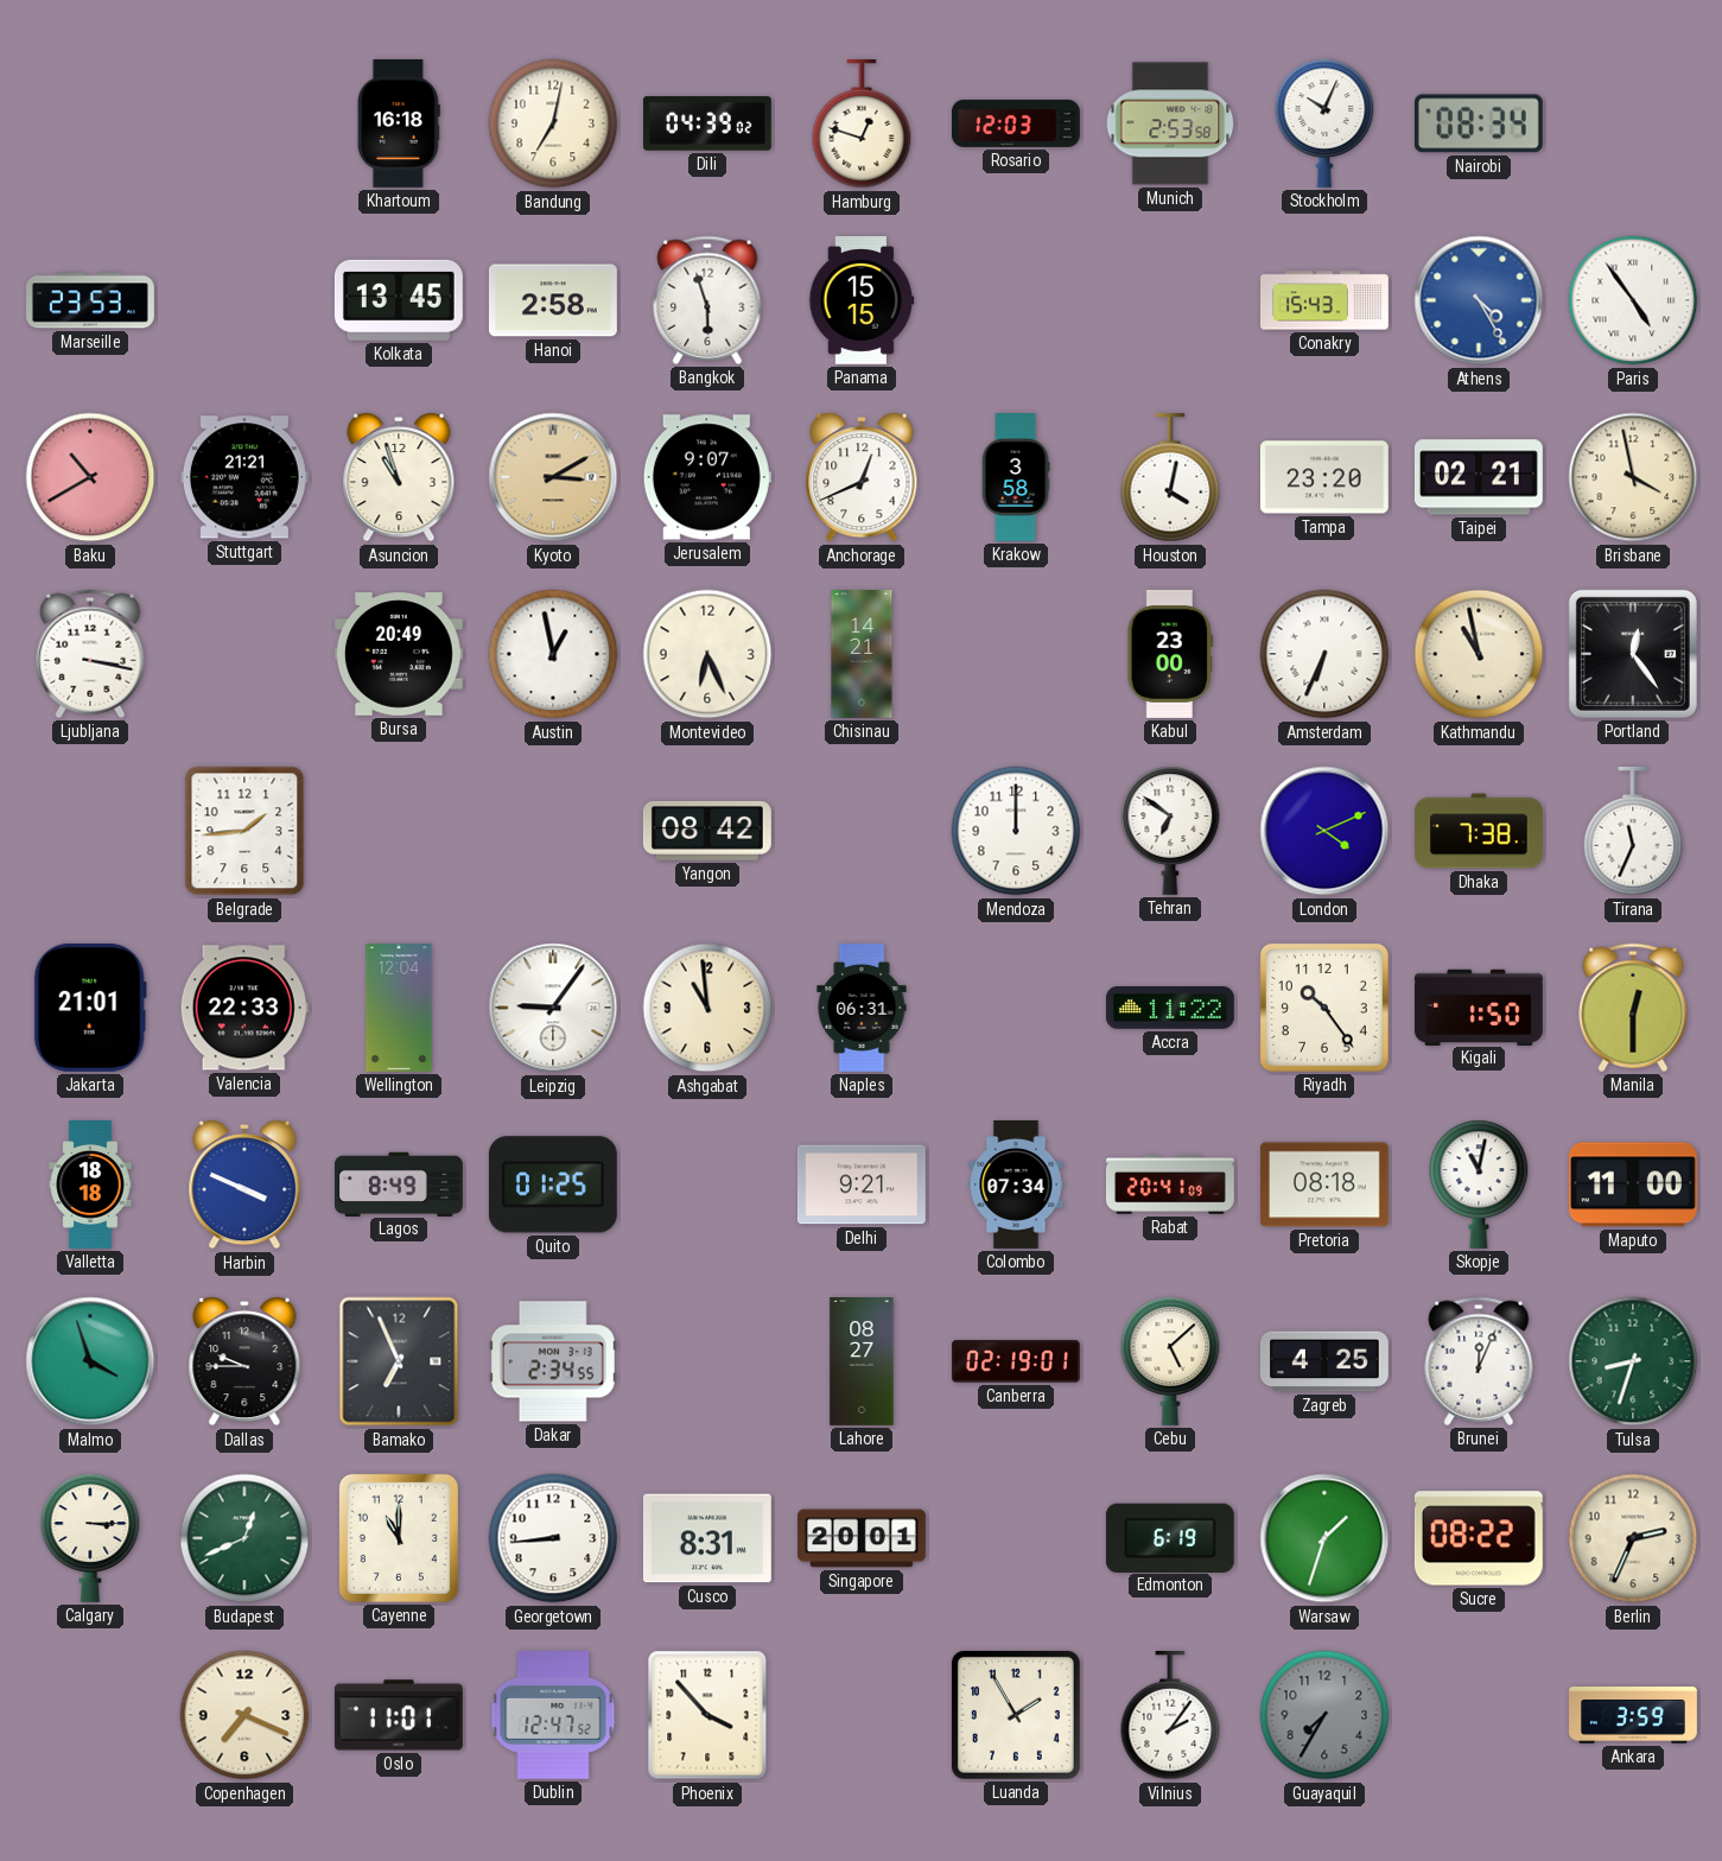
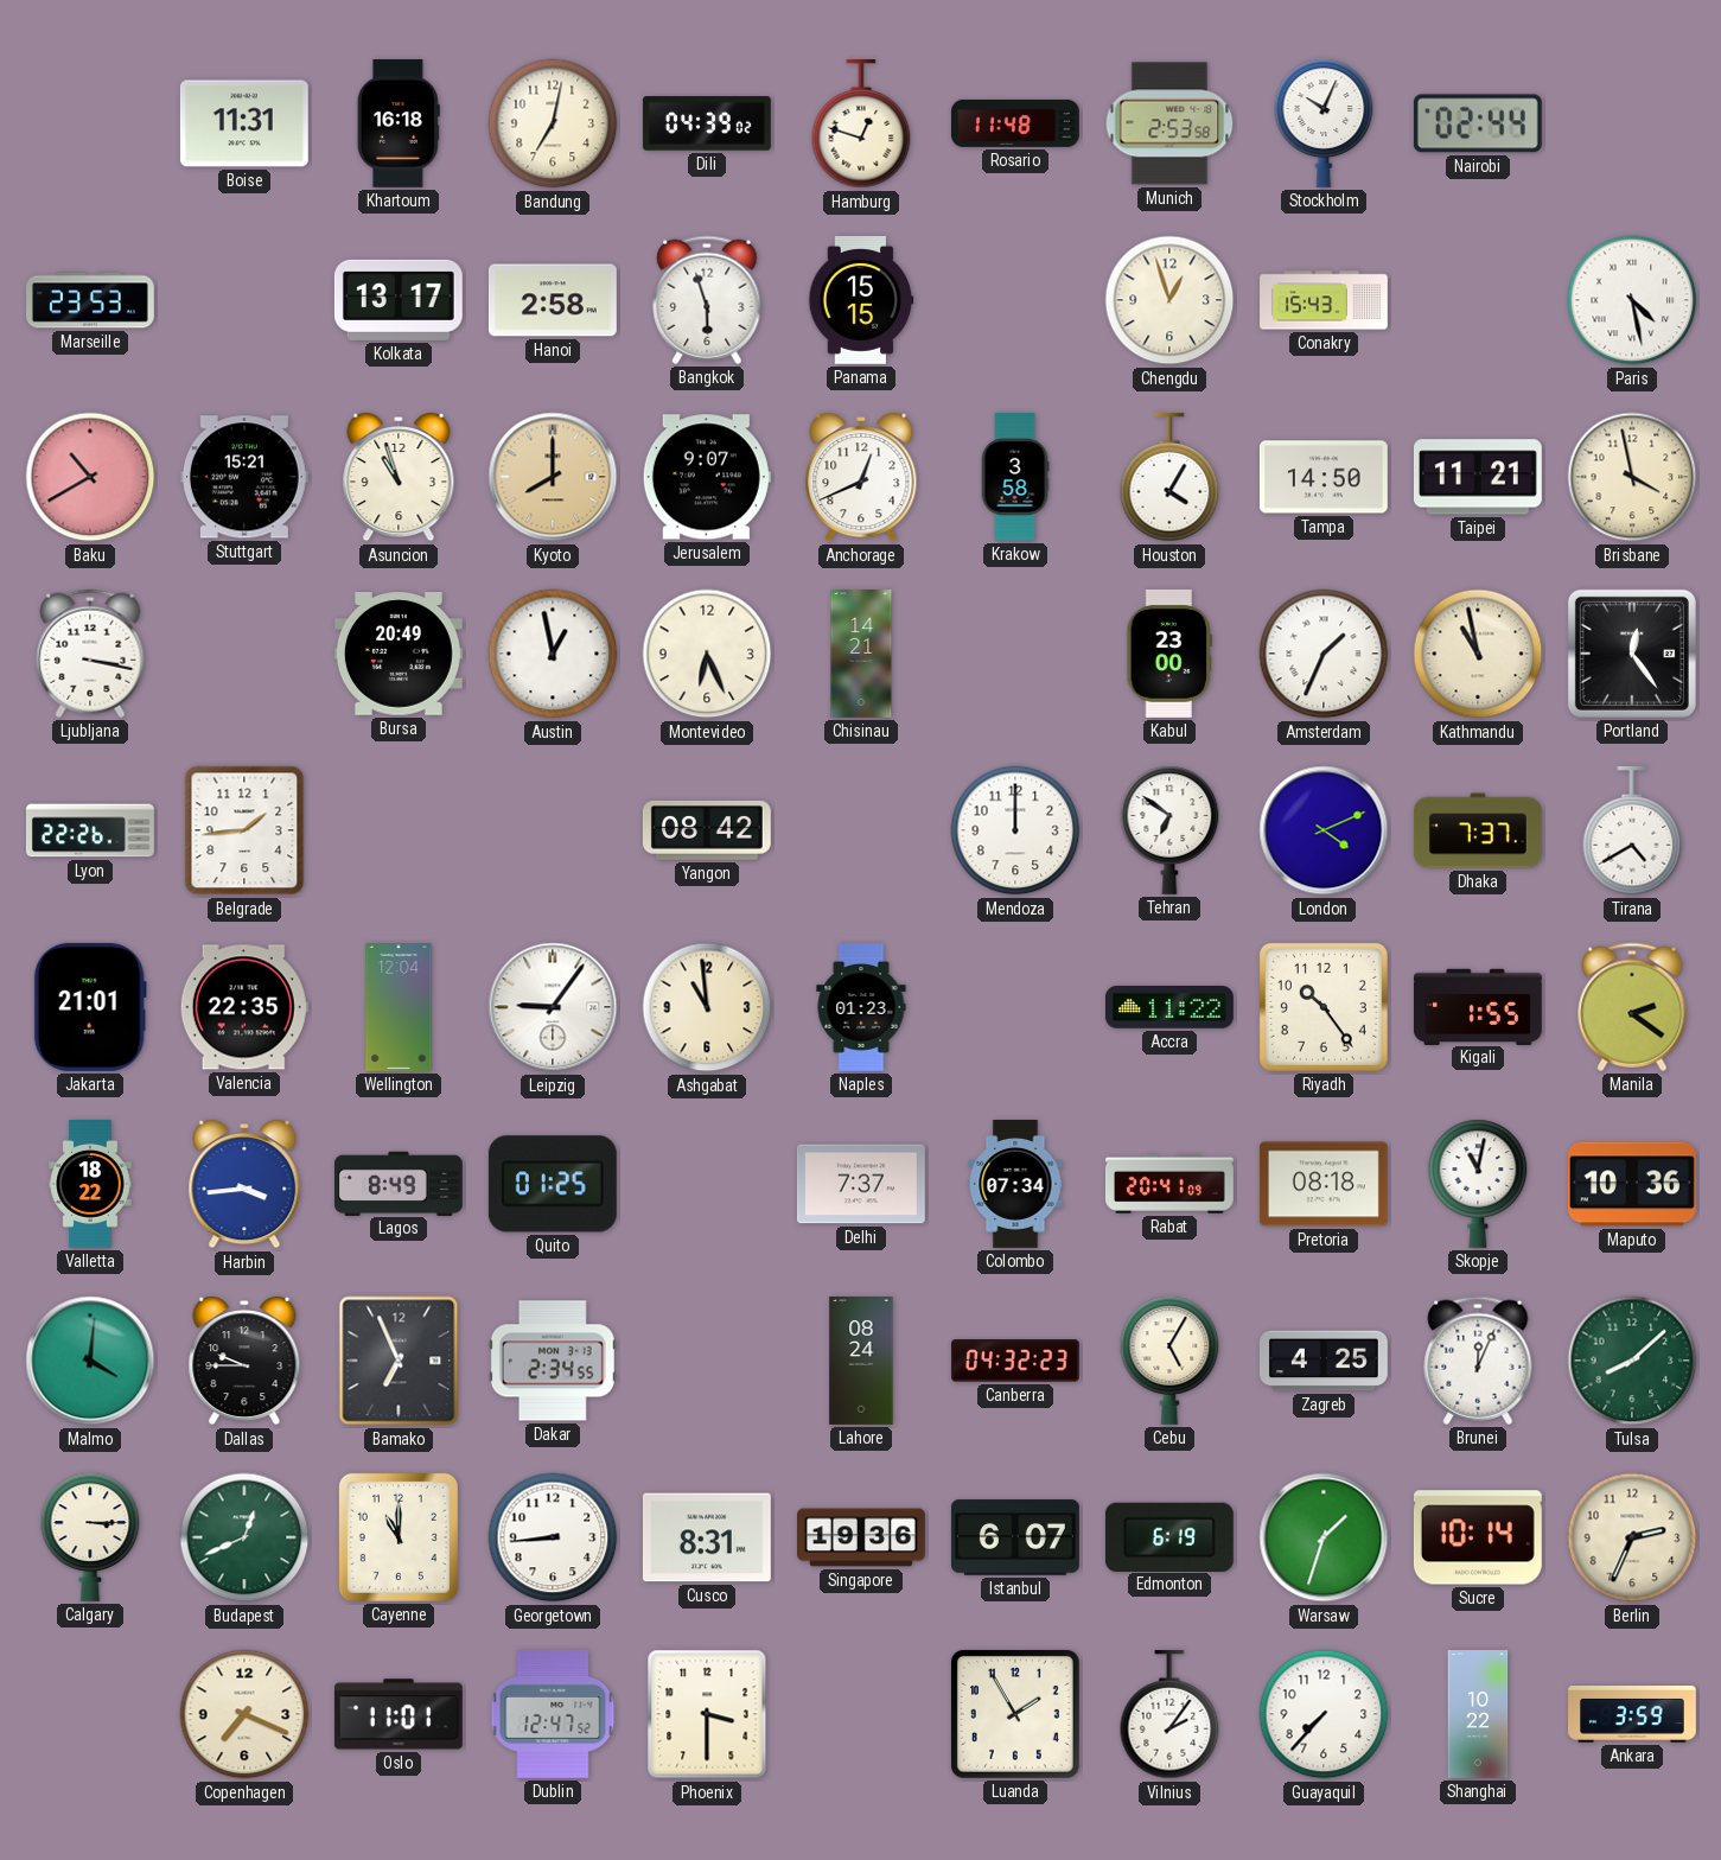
Boise: none -> 11:31 (244, 123)
Rosario: 12:03 -> 11:48 (1015, 123)
Nairobi: 08:34 -> 02:44 (1478, 123)
Kolkata: 13:45 -> 13:17 (399, 300)
Chengdu: none -> 12:57 (1169, 300)
Athens: 4:25 -> none (1479, 300)
Paris: 4:54 -> 4:28 (1632, 300)
Stuttgart: 21:21 -> 15:21 (244, 477)
Kyoto: 3:10 -> 8:00 (553, 477)
Houston: 4:02 -> 4:05 (1169, 477)
Tampa: 23:20 -> 14:50 (1324, 477)
Taipei: 02:21 -> 11:21 (1478, 477)
Amsterdam: 6:34 -> 1:34 (1324, 654)
Lyon: none -> 22:26 (90, 830)
Dhaka: 7:38 -> 7:37 (1478, 830)
Tirana: 11:34 -> 4:40 (1632, 830)
Valencia: 22:33 -> 22:35 (244, 1007)
Naples: 06:31 -> 01:23 (861, 1008)
Kigali: 1:50 -> 1:55 (1478, 1006)
Manila: 12:30 -> 2:21 (1632, 1007)
Valletta: 18:18 -> 18:22 (90, 1185)
Harbin: 3:49 -> 3:44 (244, 1185)
Delhi: 9:21 -> 7:37 (861, 1184)
Maputo: 11:00 -> 10:36 (1632, 1184)
Malmo: 3:57 -> 4:01 (90, 1361)
Lahore: 08:27 -> 08:24 (861, 1362)
Canberra: 02:19 -> 04:32 (1015, 1361)
Cebu: 5:08 -> 5:05 (1169, 1361)
Tulsa: 8:33 -> 8:08 (1632, 1361)
Singapore: 20:01 -> 19:36 (862, 1537)
Istanbul: none -> 6:07 (1015, 1537)
Sucre: 08:22 -> 10:14 (1478, 1537)
Phoenix: 3:53 -> 3:30 (707, 1714)
Guayaquil: 7:35 -> 7:37 (1324, 1714)
Guayaquil dial: grey -> white (1324, 1714)
Shanghai: none -> 10:22 (1478, 1715)
